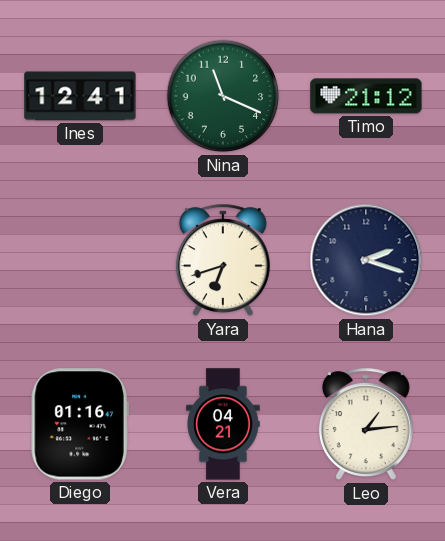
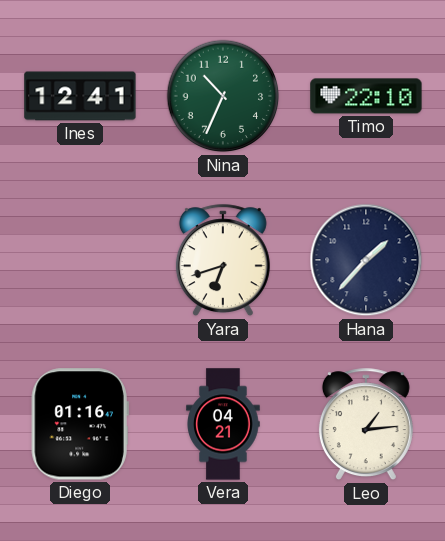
Nina: 11:19 -> 10:34 (223, 96)
Timo: 21:12 -> 22:10 (366, 96)
Hana: 2:18 -> 1:37 (366, 260)
